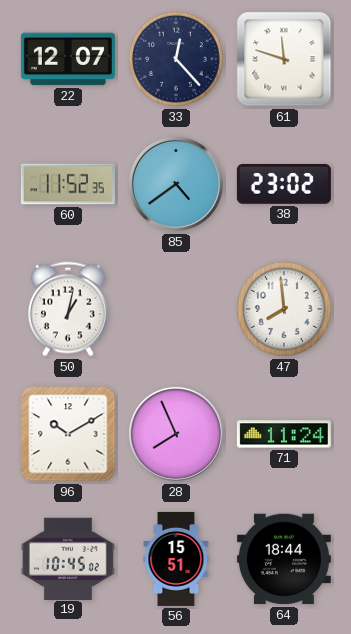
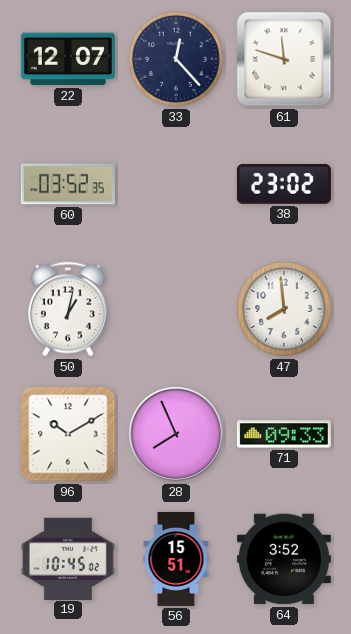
60: 11:52 -> 03:52 (68, 184)
85: 4:39 -> none (176, 184)
71: 11:24 -> 09:33 (284, 434)
64: 18:44 -> 3:52 (284, 559)
